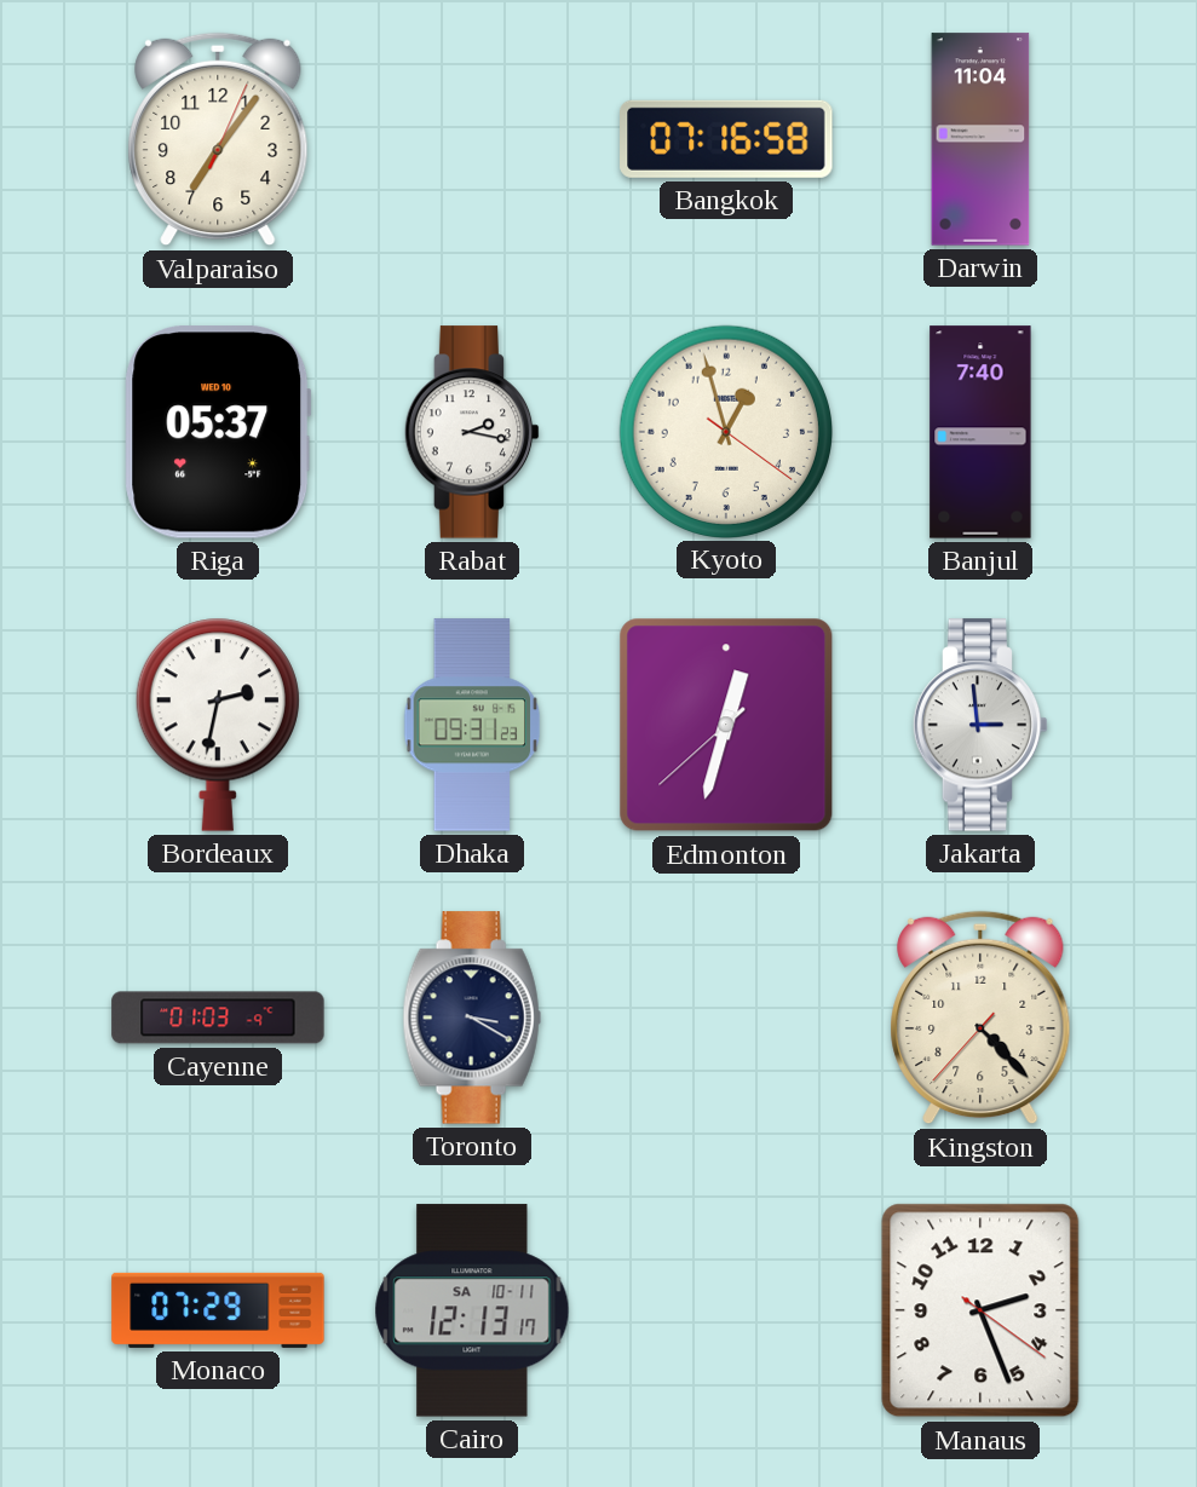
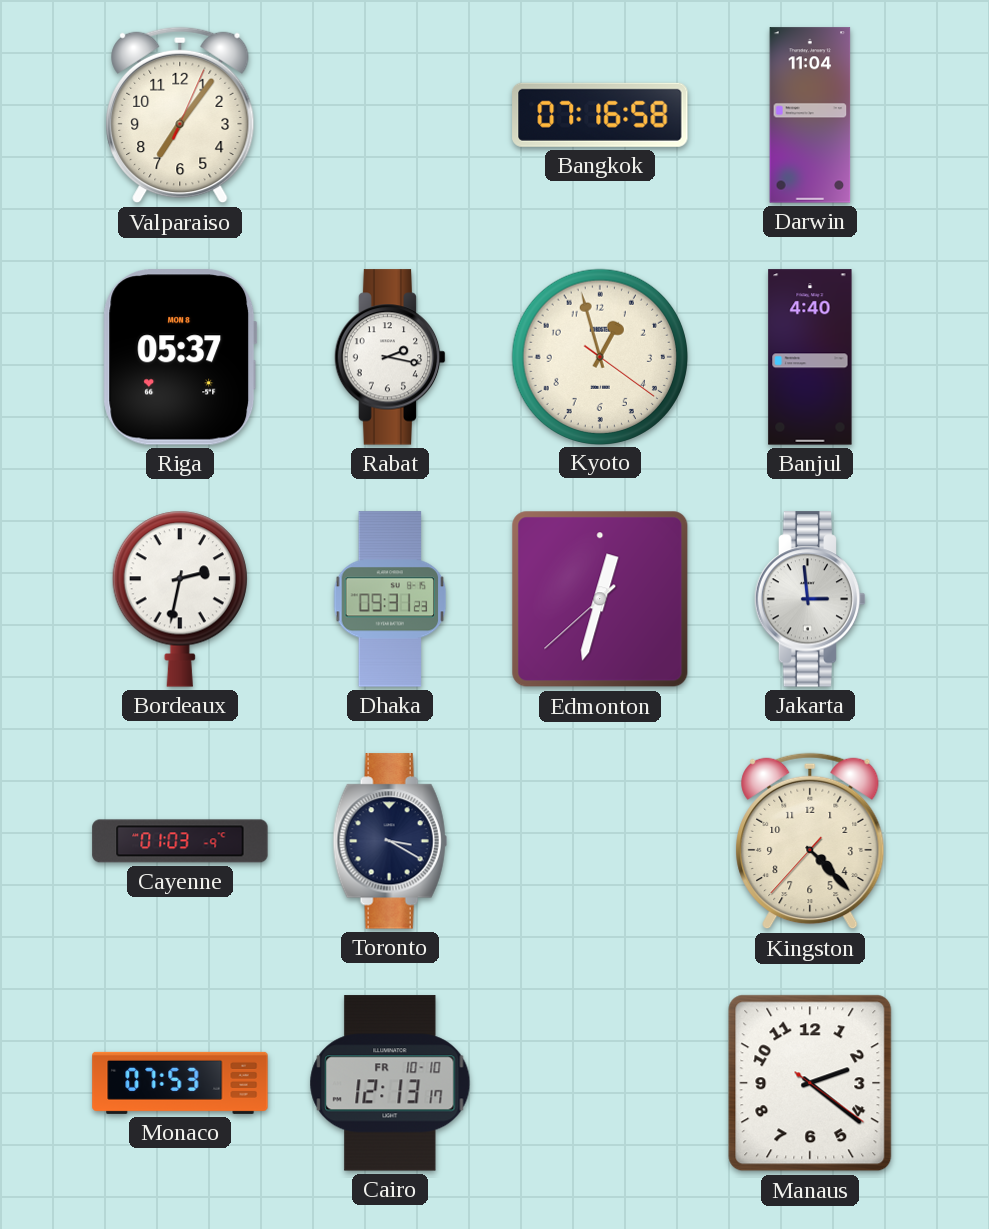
Riga date: WED 10 -> MON 8 (180, 357)
Banjul: 7:40 -> 4:40 (810, 357)
Monaco: 07:29 -> 07:53 (180, 1083)
Cairo date: SA 10-11 -> FR 10-10 (390, 1083)
Manaus: 2:26 -> 2:21 (810, 1083)
